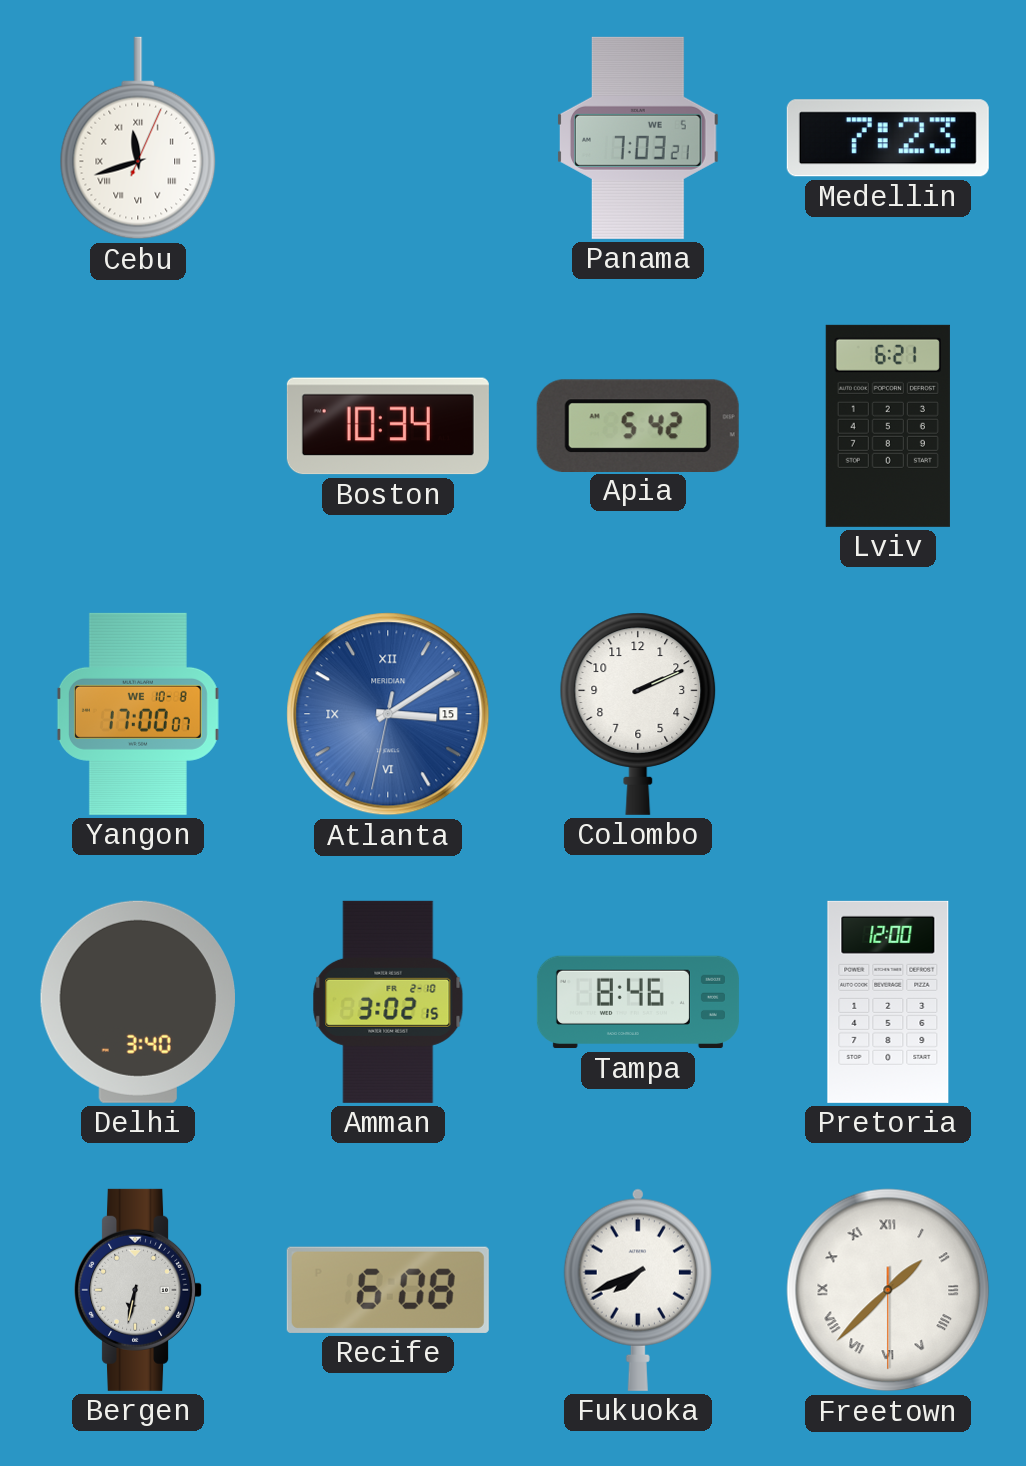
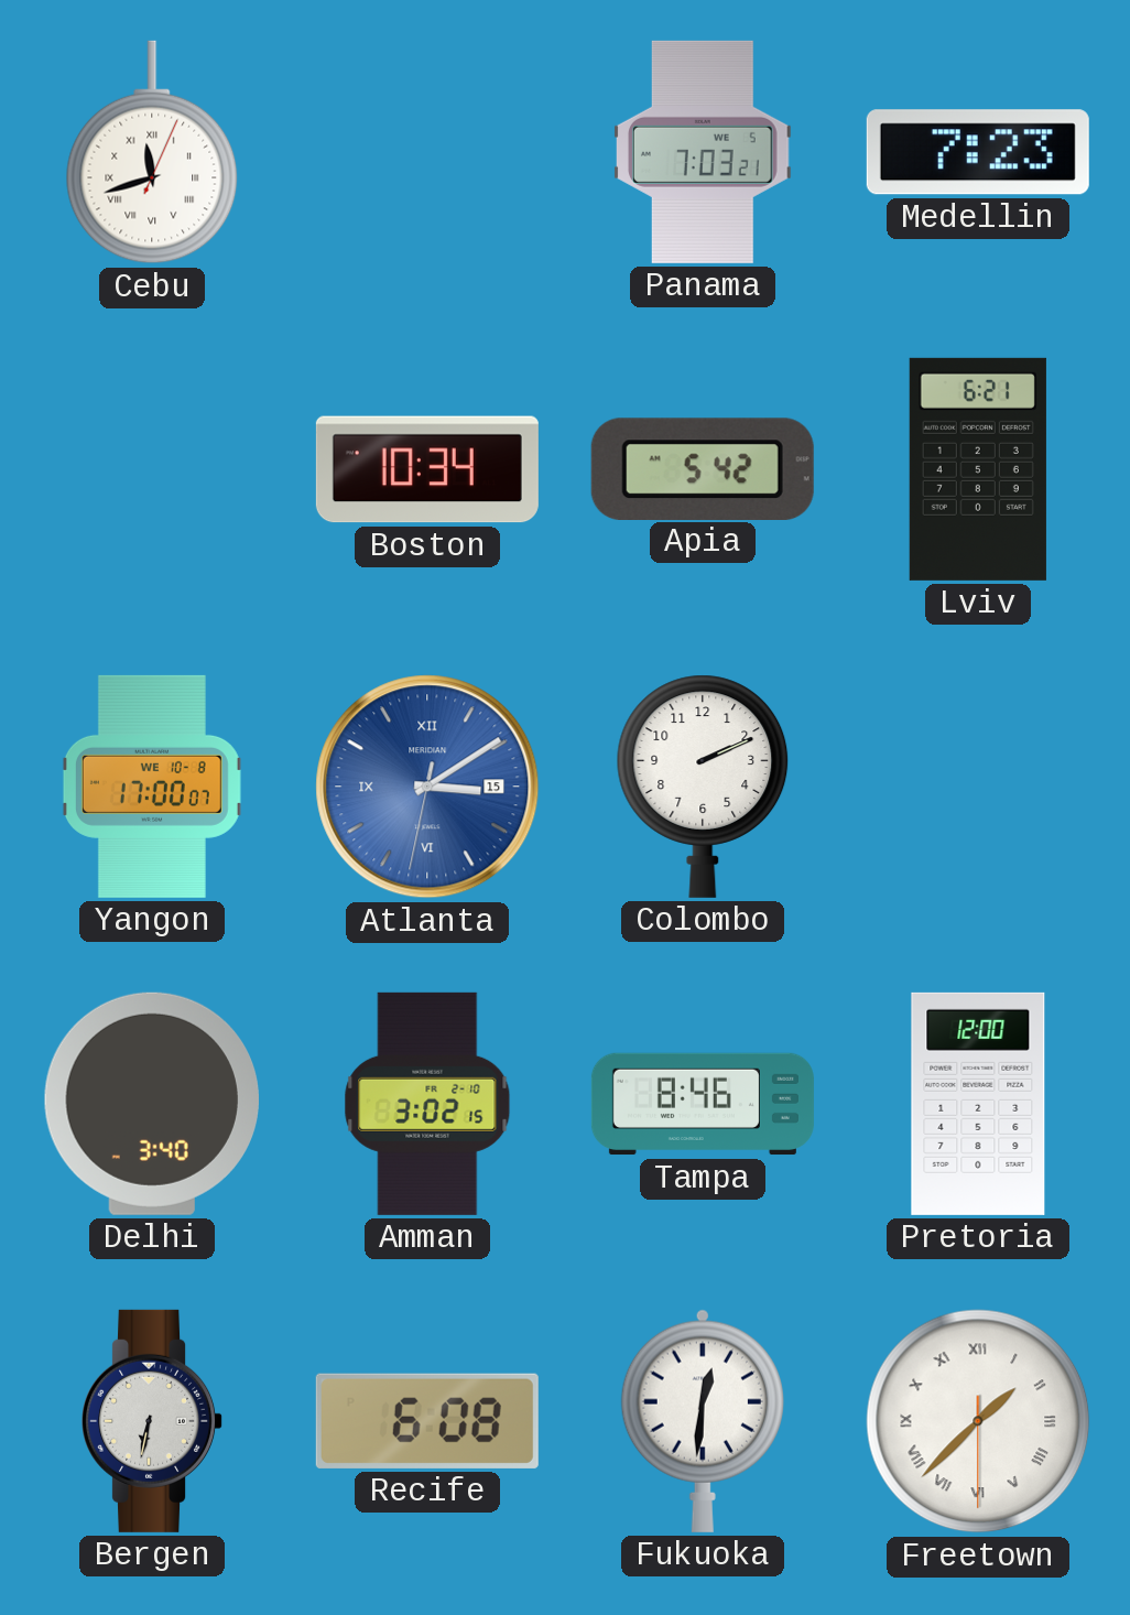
Fukuoka: 7:41 -> 12:31 (703, 1421)
